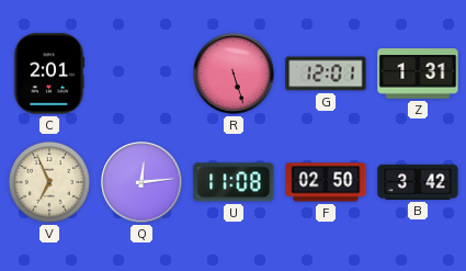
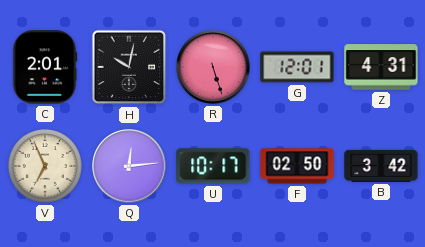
H: none -> 10:02 (129, 67)
Z: 1:31 -> 4:31 (381, 67)
U: 11:08 -> 10:17 (213, 166)
